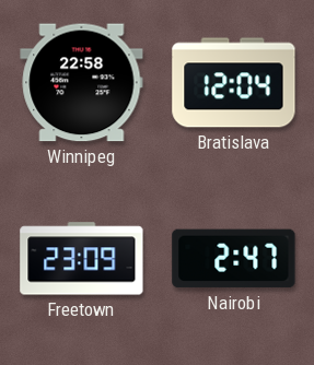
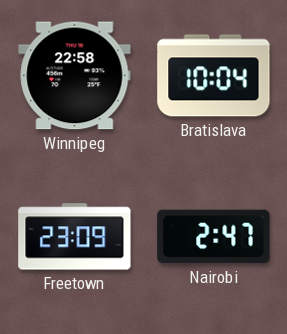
Bratislava: 12:04 -> 10:04 (214, 76)
